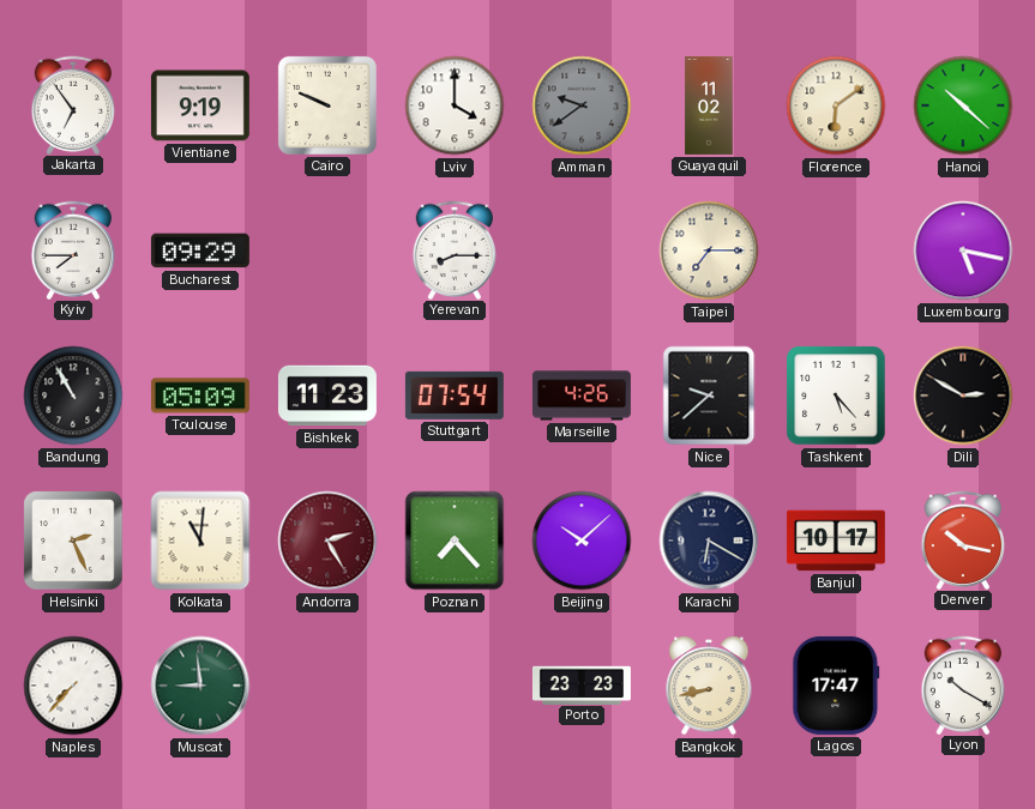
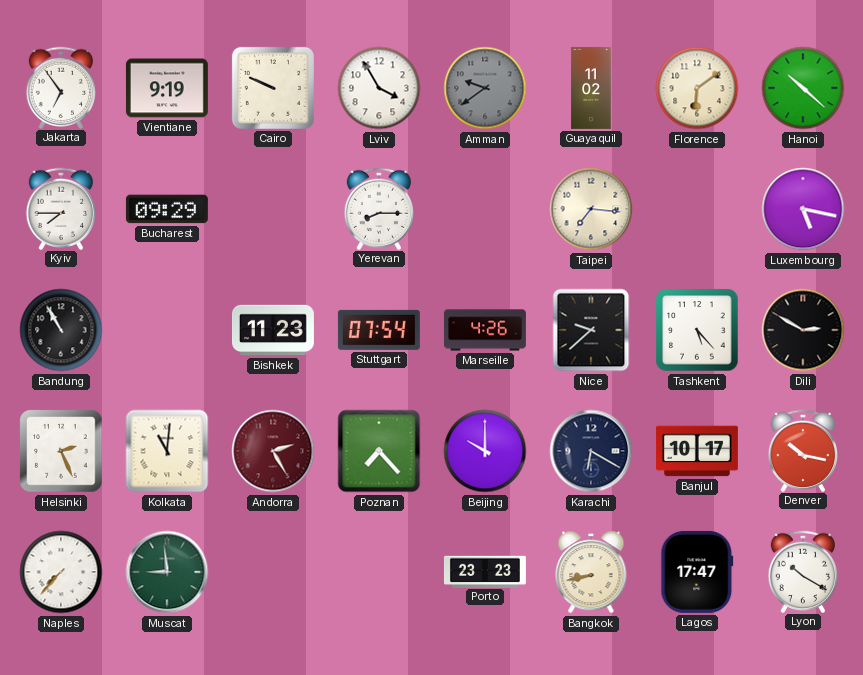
Lviv: 4:00 -> 3:55 (379, 88)
Taipei: 7:15 -> 7:16 (591, 209)
Toulouse: 05:09 -> none (200, 396)
Beijing: 10:08 -> 10:00 (485, 451)
